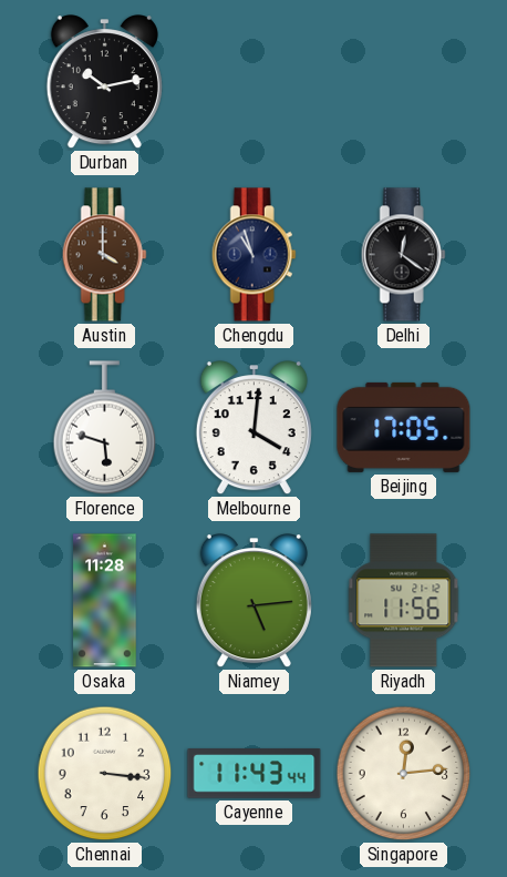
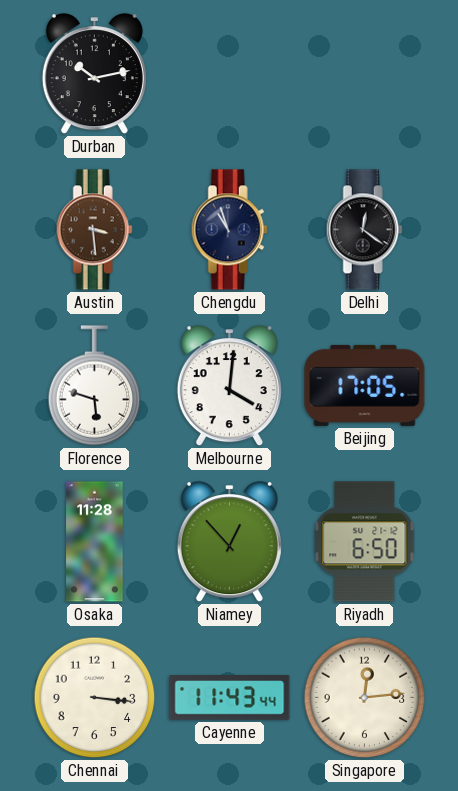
Austin: 4:00 -> 3:29 (94, 230)
Niamey: 5:14 -> 12:53 (229, 542)
Riyadh: 11:56 -> 6:50 (365, 542)
